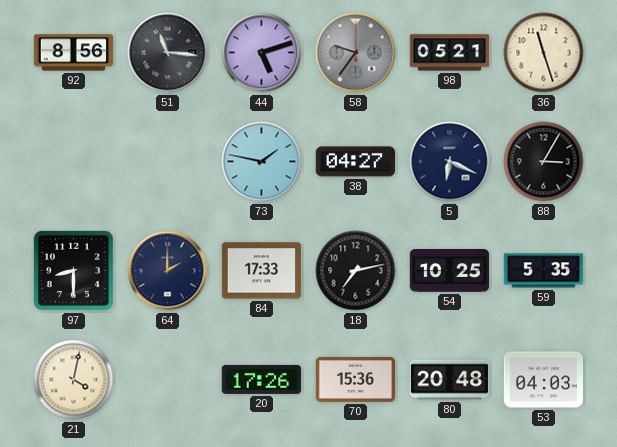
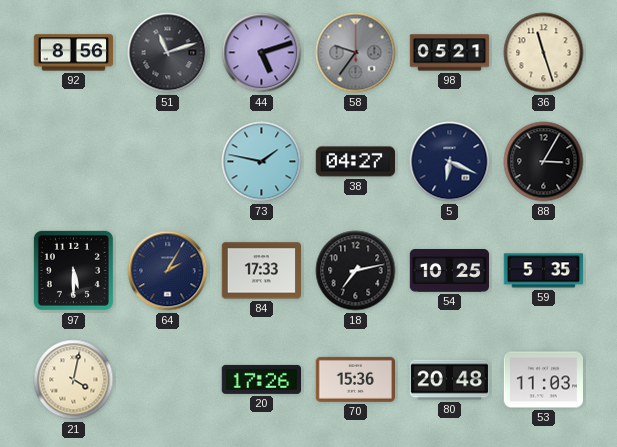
51: 11:16 -> 11:12 (168, 53)
97: 8:30 -> 5:30 (73, 270)
64: 2:00 -> 2:05 (168, 271)
53: 04:03 -> 11:03 (544, 380)
